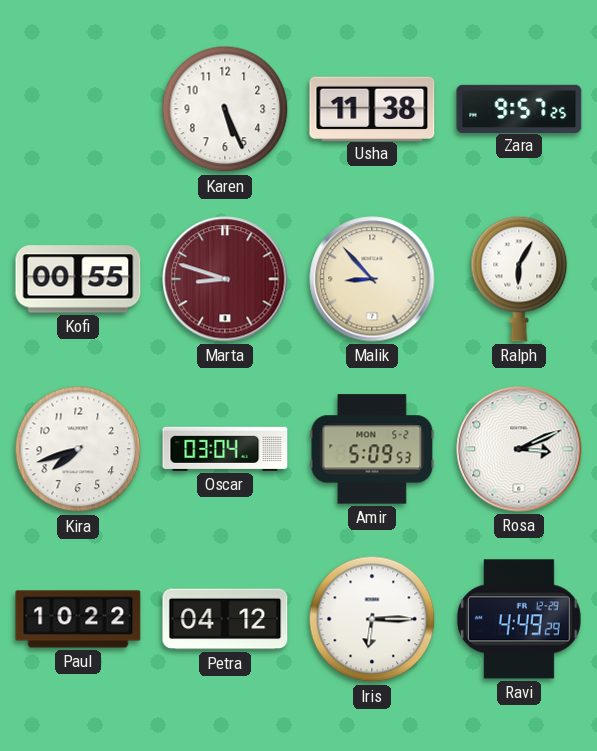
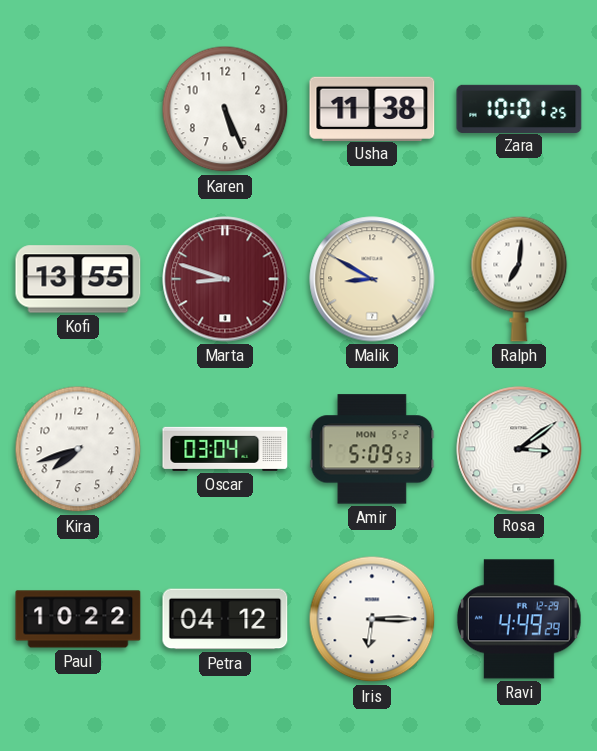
Zara: 9:57 -> 10:01 (519, 108)
Kofi: 00:55 -> 13:55 (78, 279)
Malik: 8:53 -> 8:50 (372, 279)
Ralph: 6:05 -> 7:01 (519, 279)
Rosa: 3:11 -> 3:09 (519, 449)
